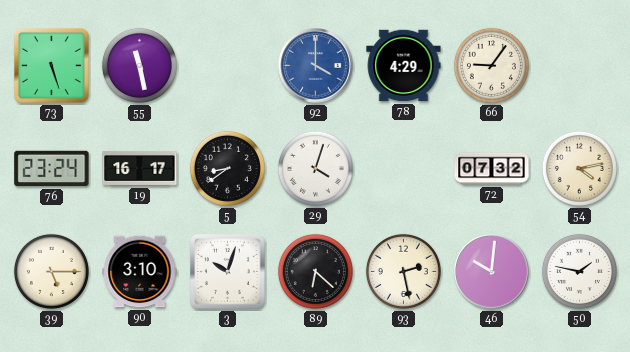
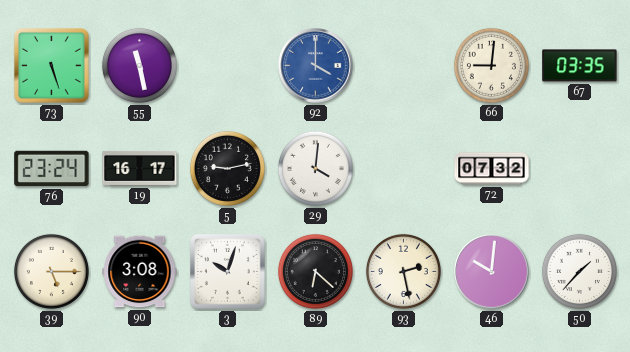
78: 4:29 -> none (404, 66)
66: 9:06 -> 9:01 (491, 65)
67: none -> 03:35 (580, 66)
5: 8:39 -> 9:13 (227, 168)
29: 4:03 -> 4:01 (315, 168)
54: 4:13 -> none (579, 168)
90: 3:10 -> 3:08 (140, 272)
50: 1:47 -> 1:37 (579, 271)
